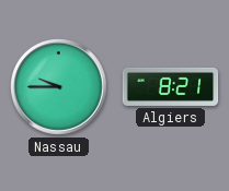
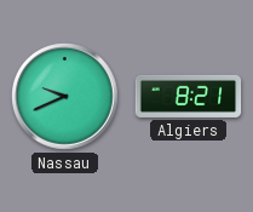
Nassau: 9:45 -> 9:41 (65, 97)
